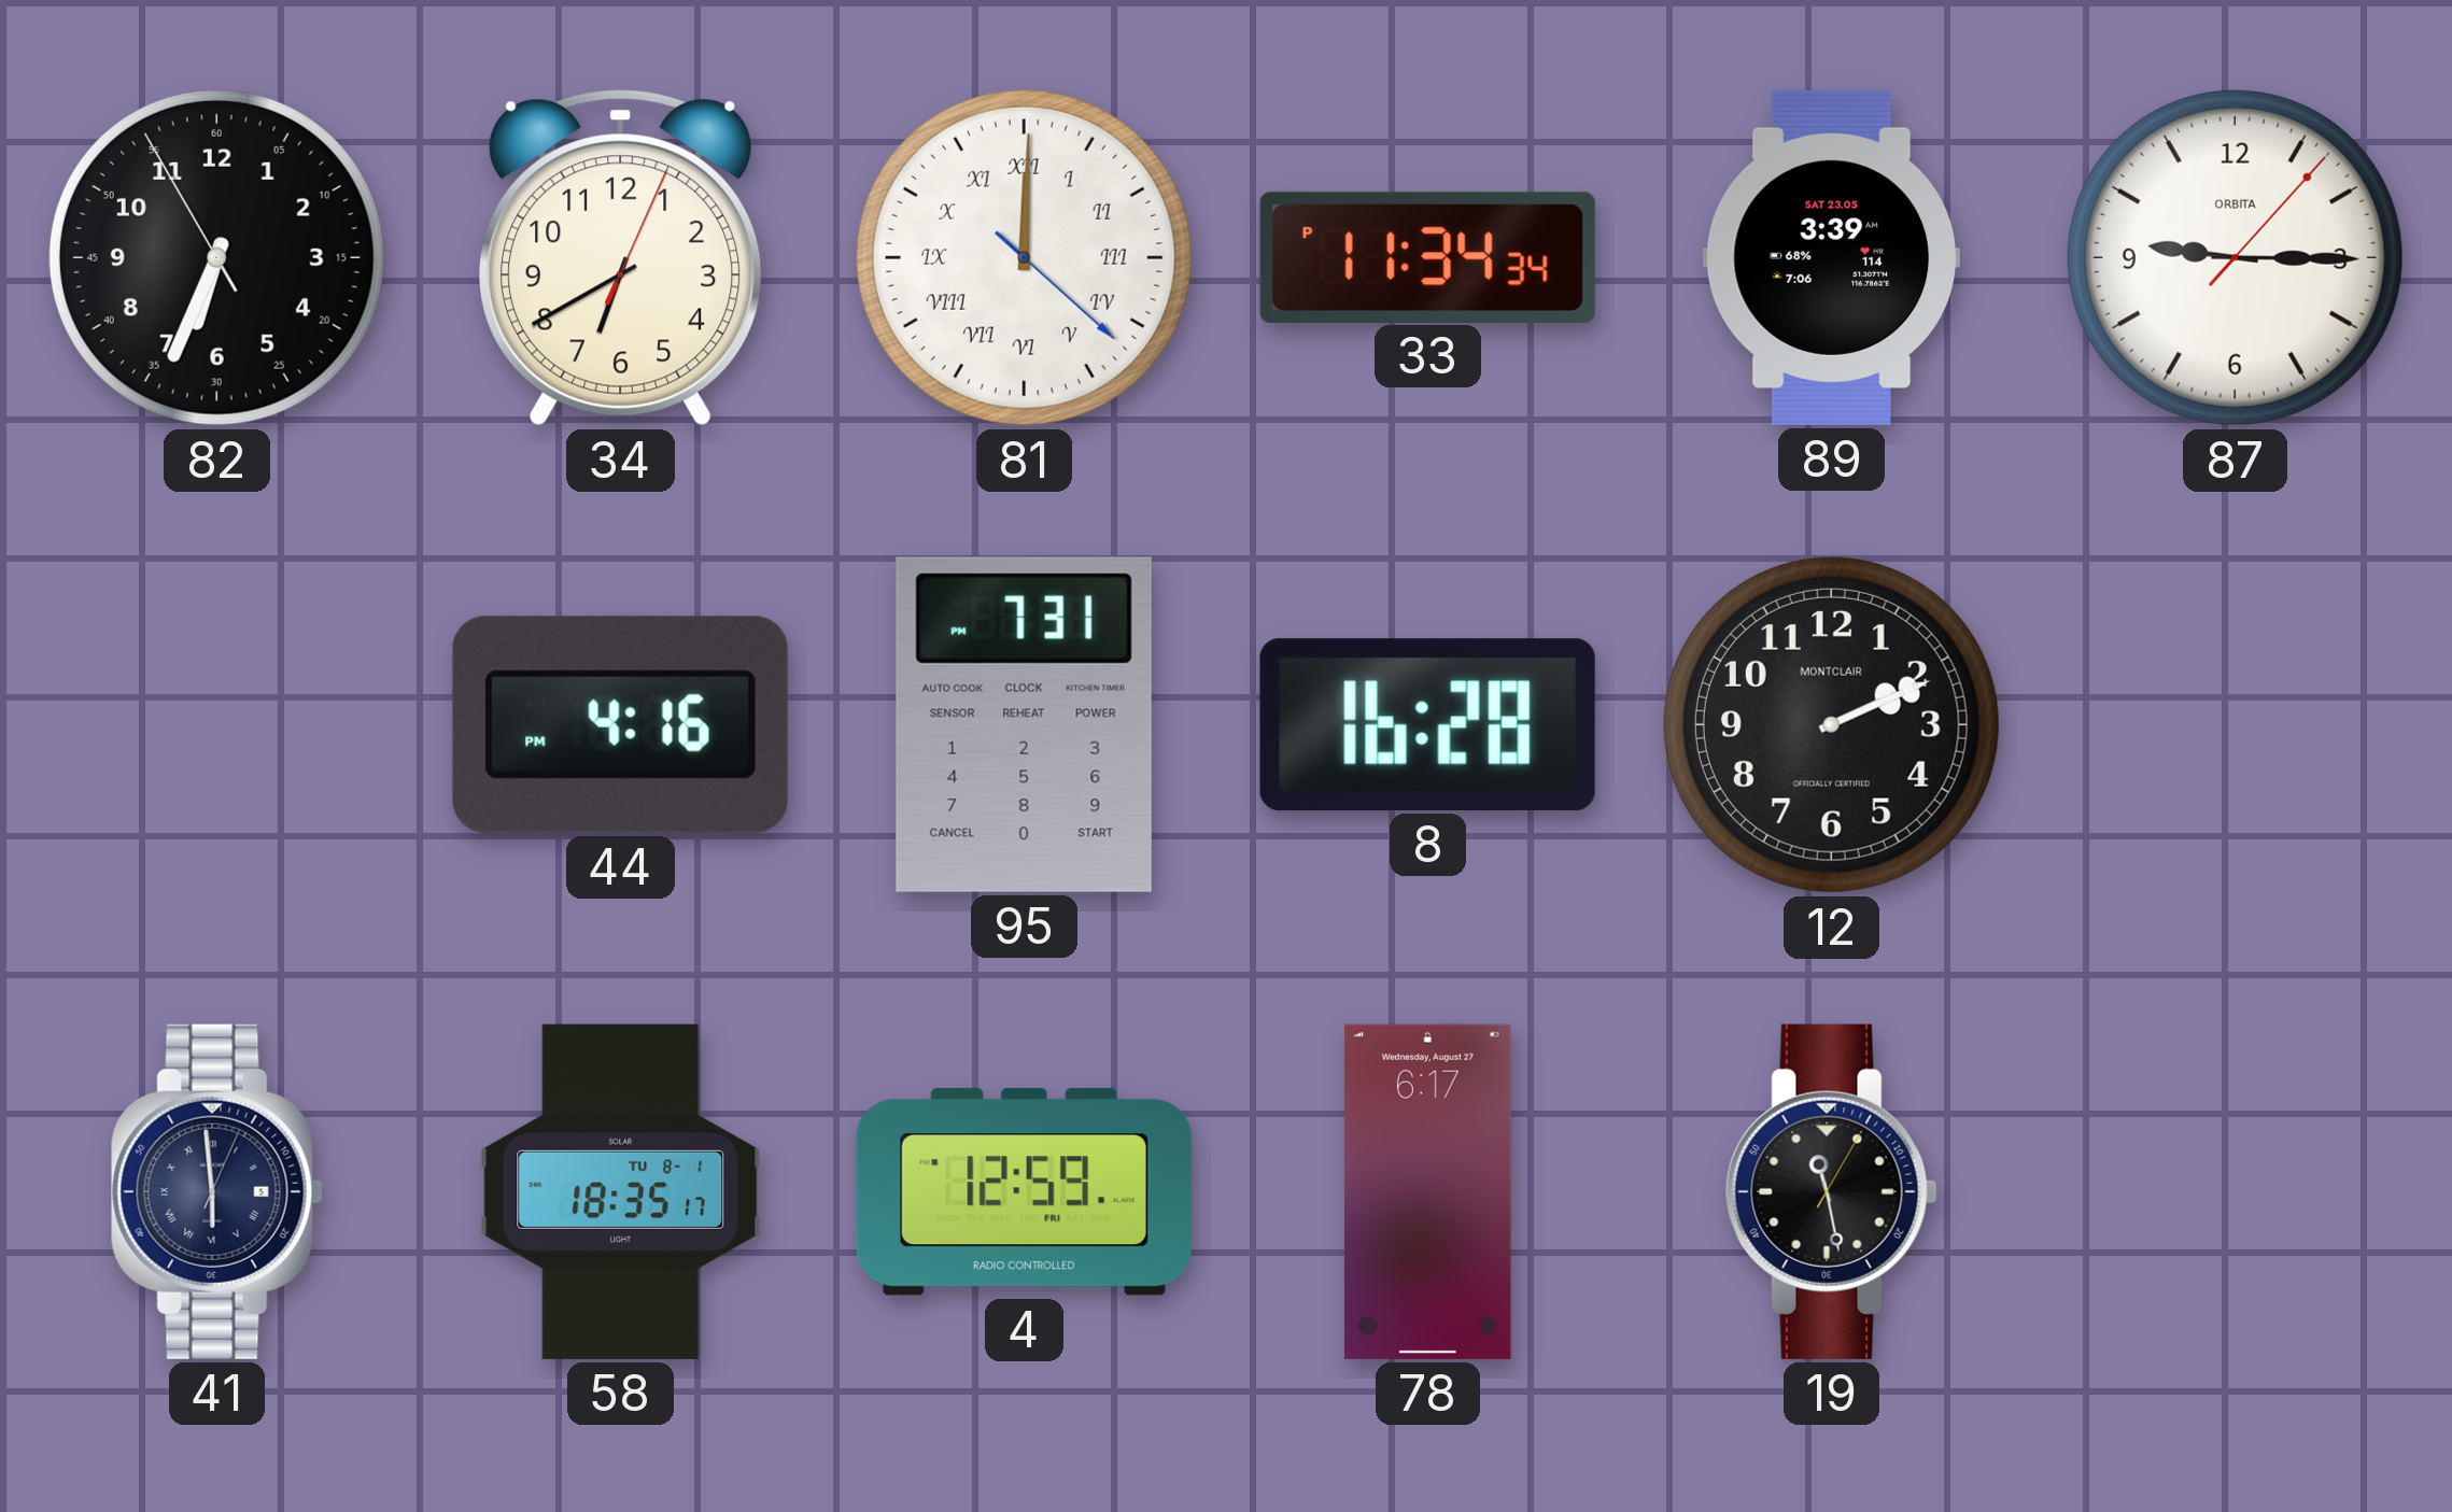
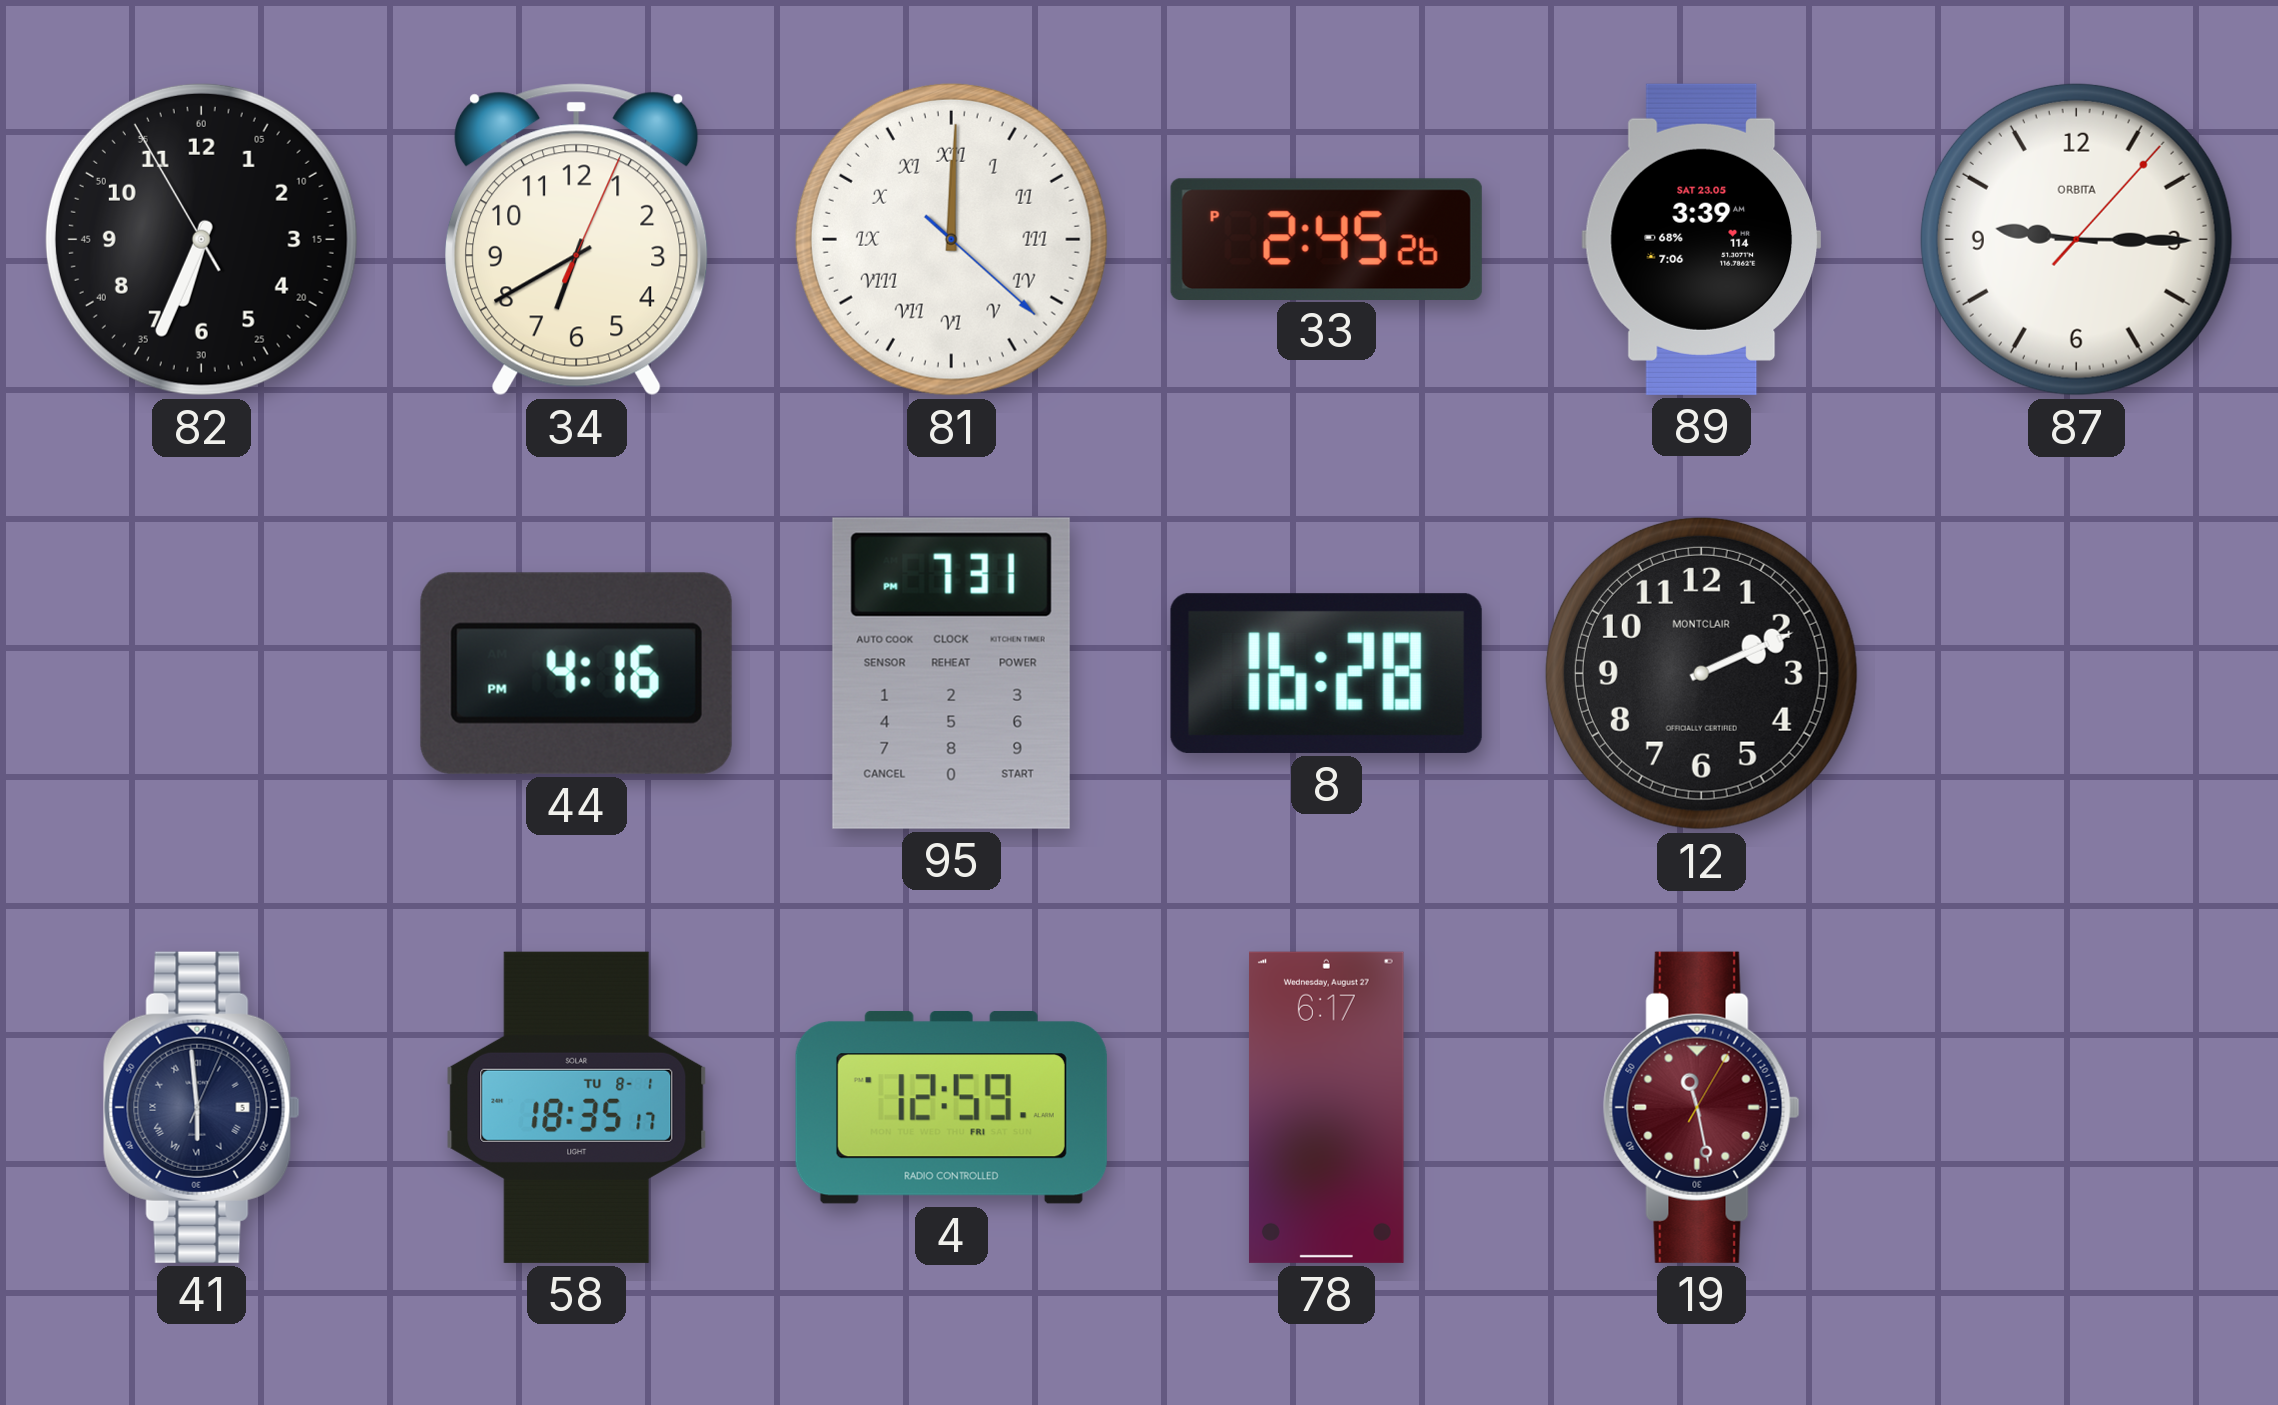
33: 11:34 -> 2:45 (1326, 239)
19 dial: black -> burgundy (1701, 1107)
